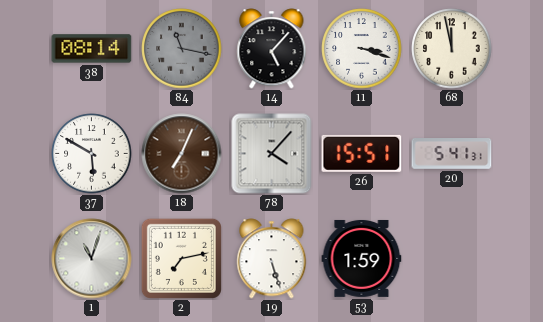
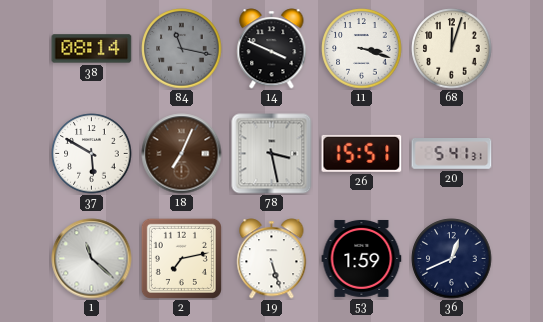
14: 5:07 -> 3:49 (272, 49)
68: 11:58 -> 12:03 (452, 49)
78: 4:07 -> 3:28 (272, 154)
1: 11:03 -> 11:22 (92, 259)
36: none -> 12:41 (452, 259)
